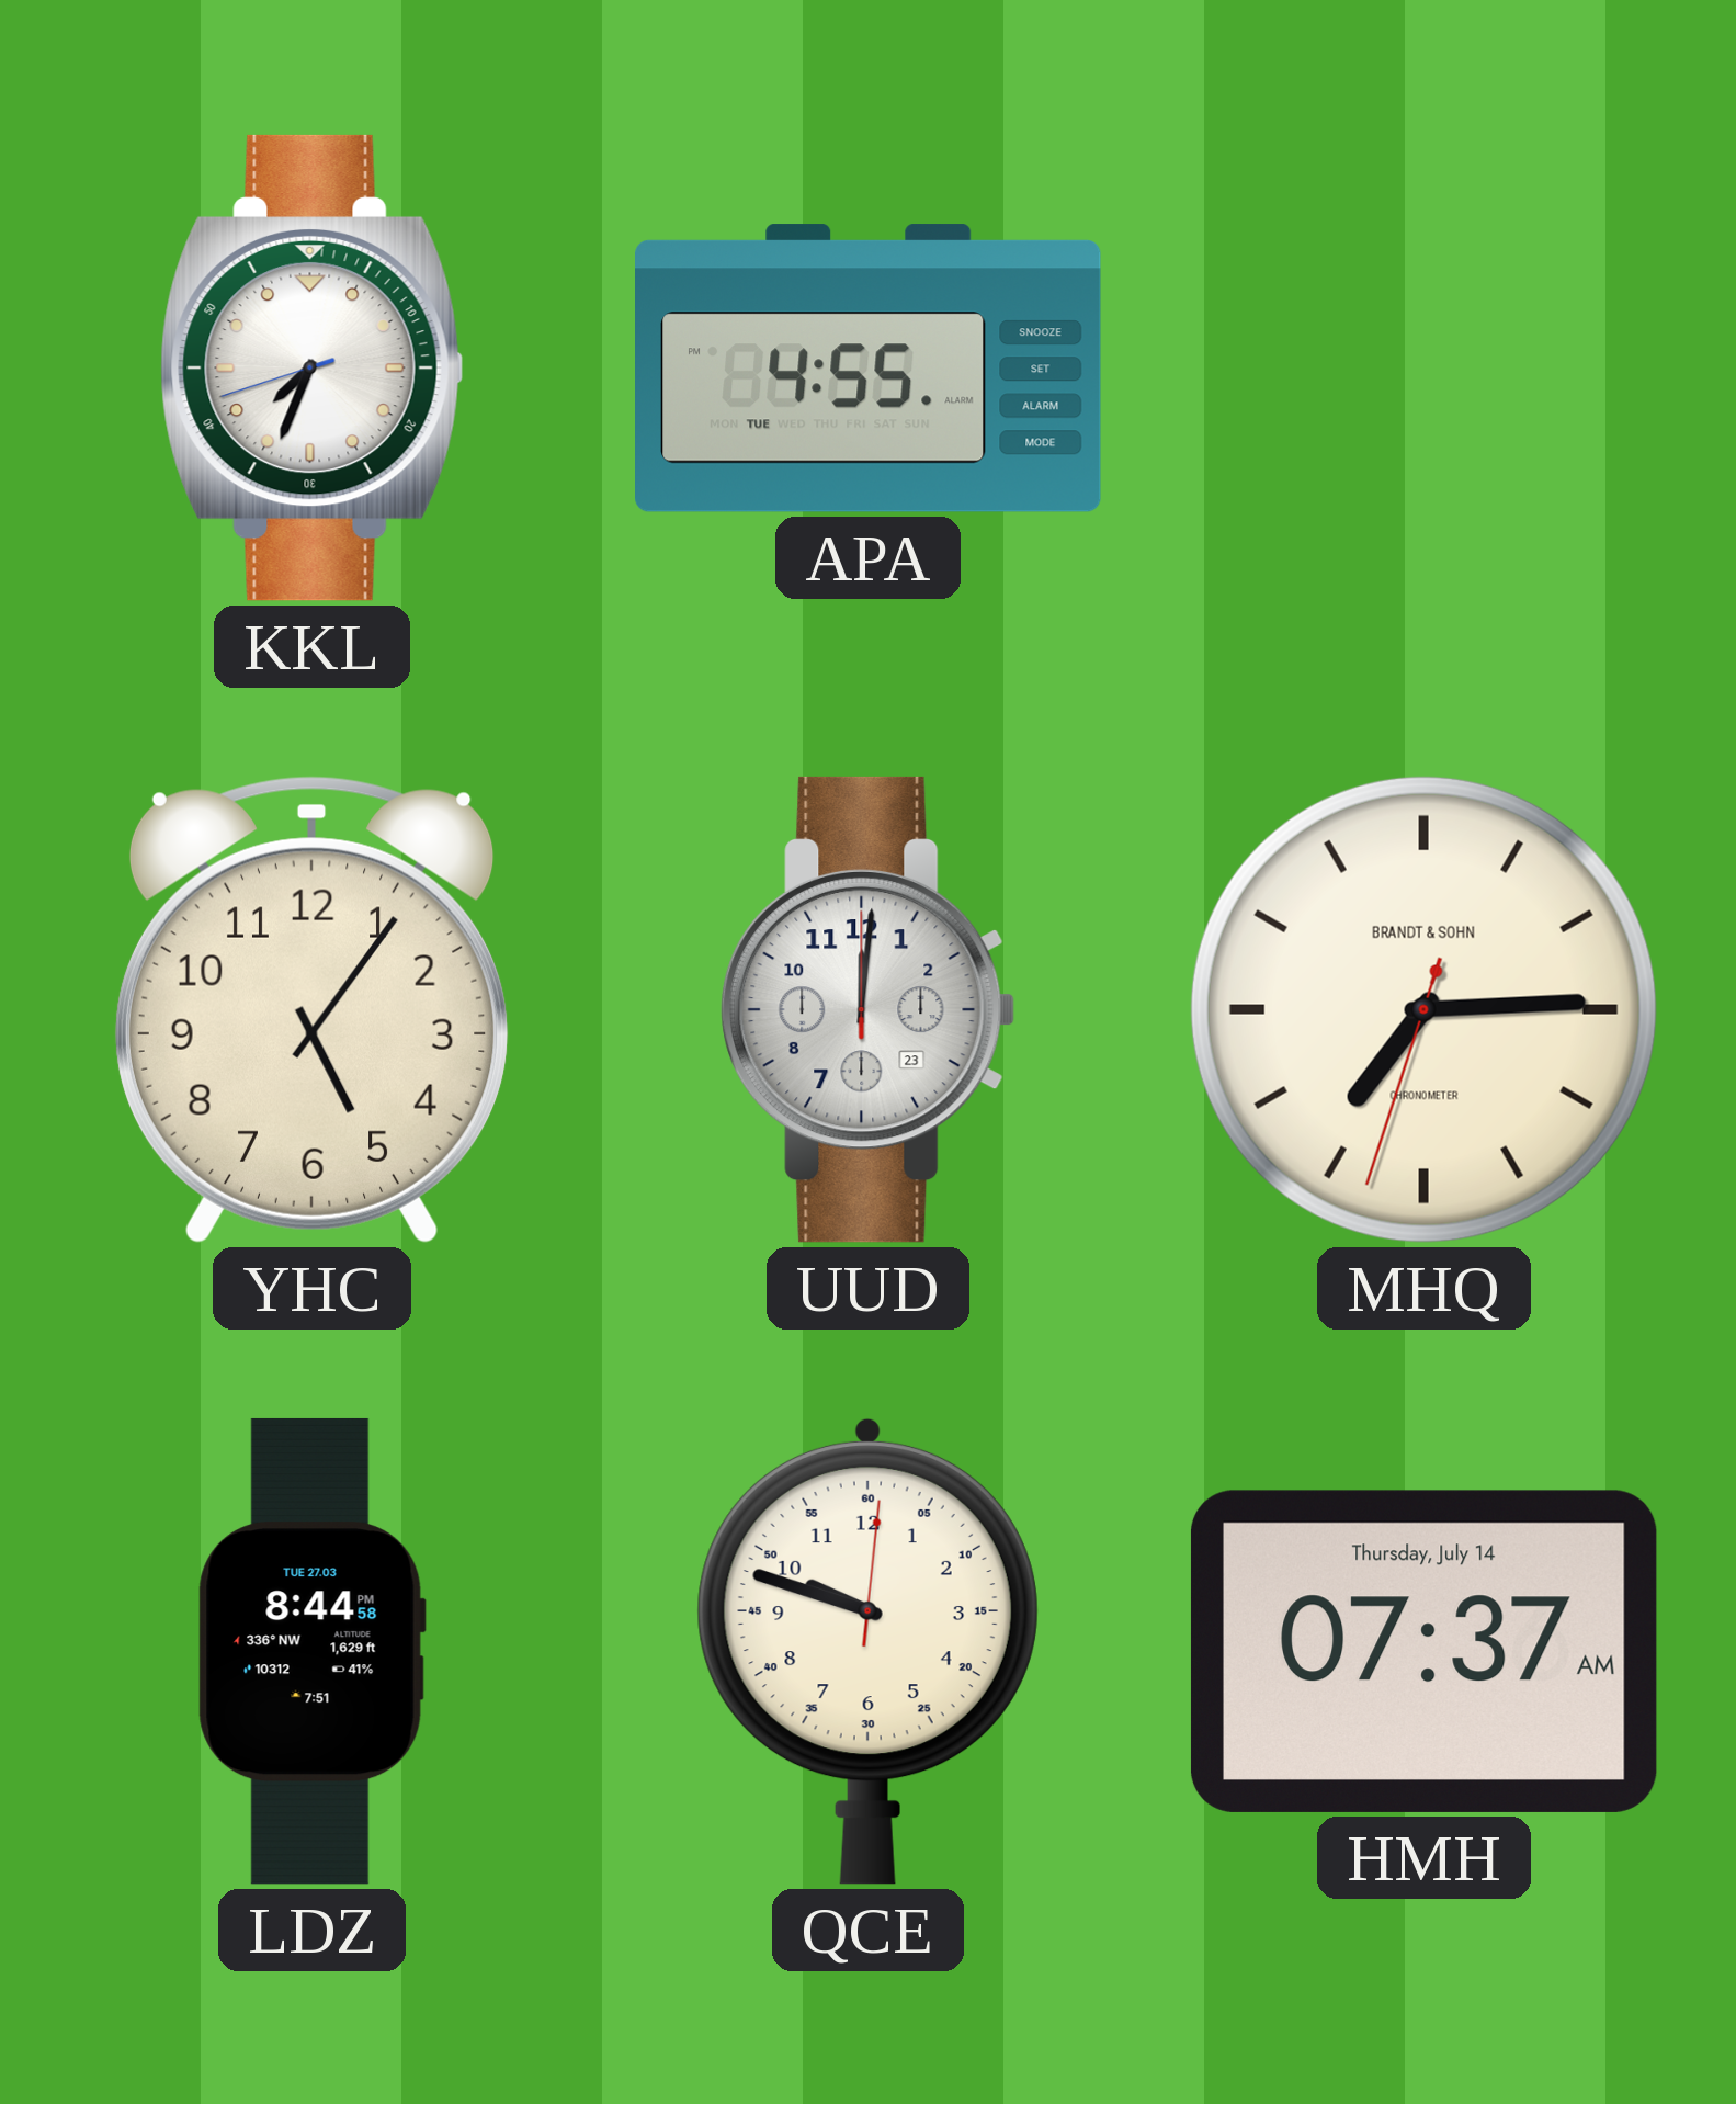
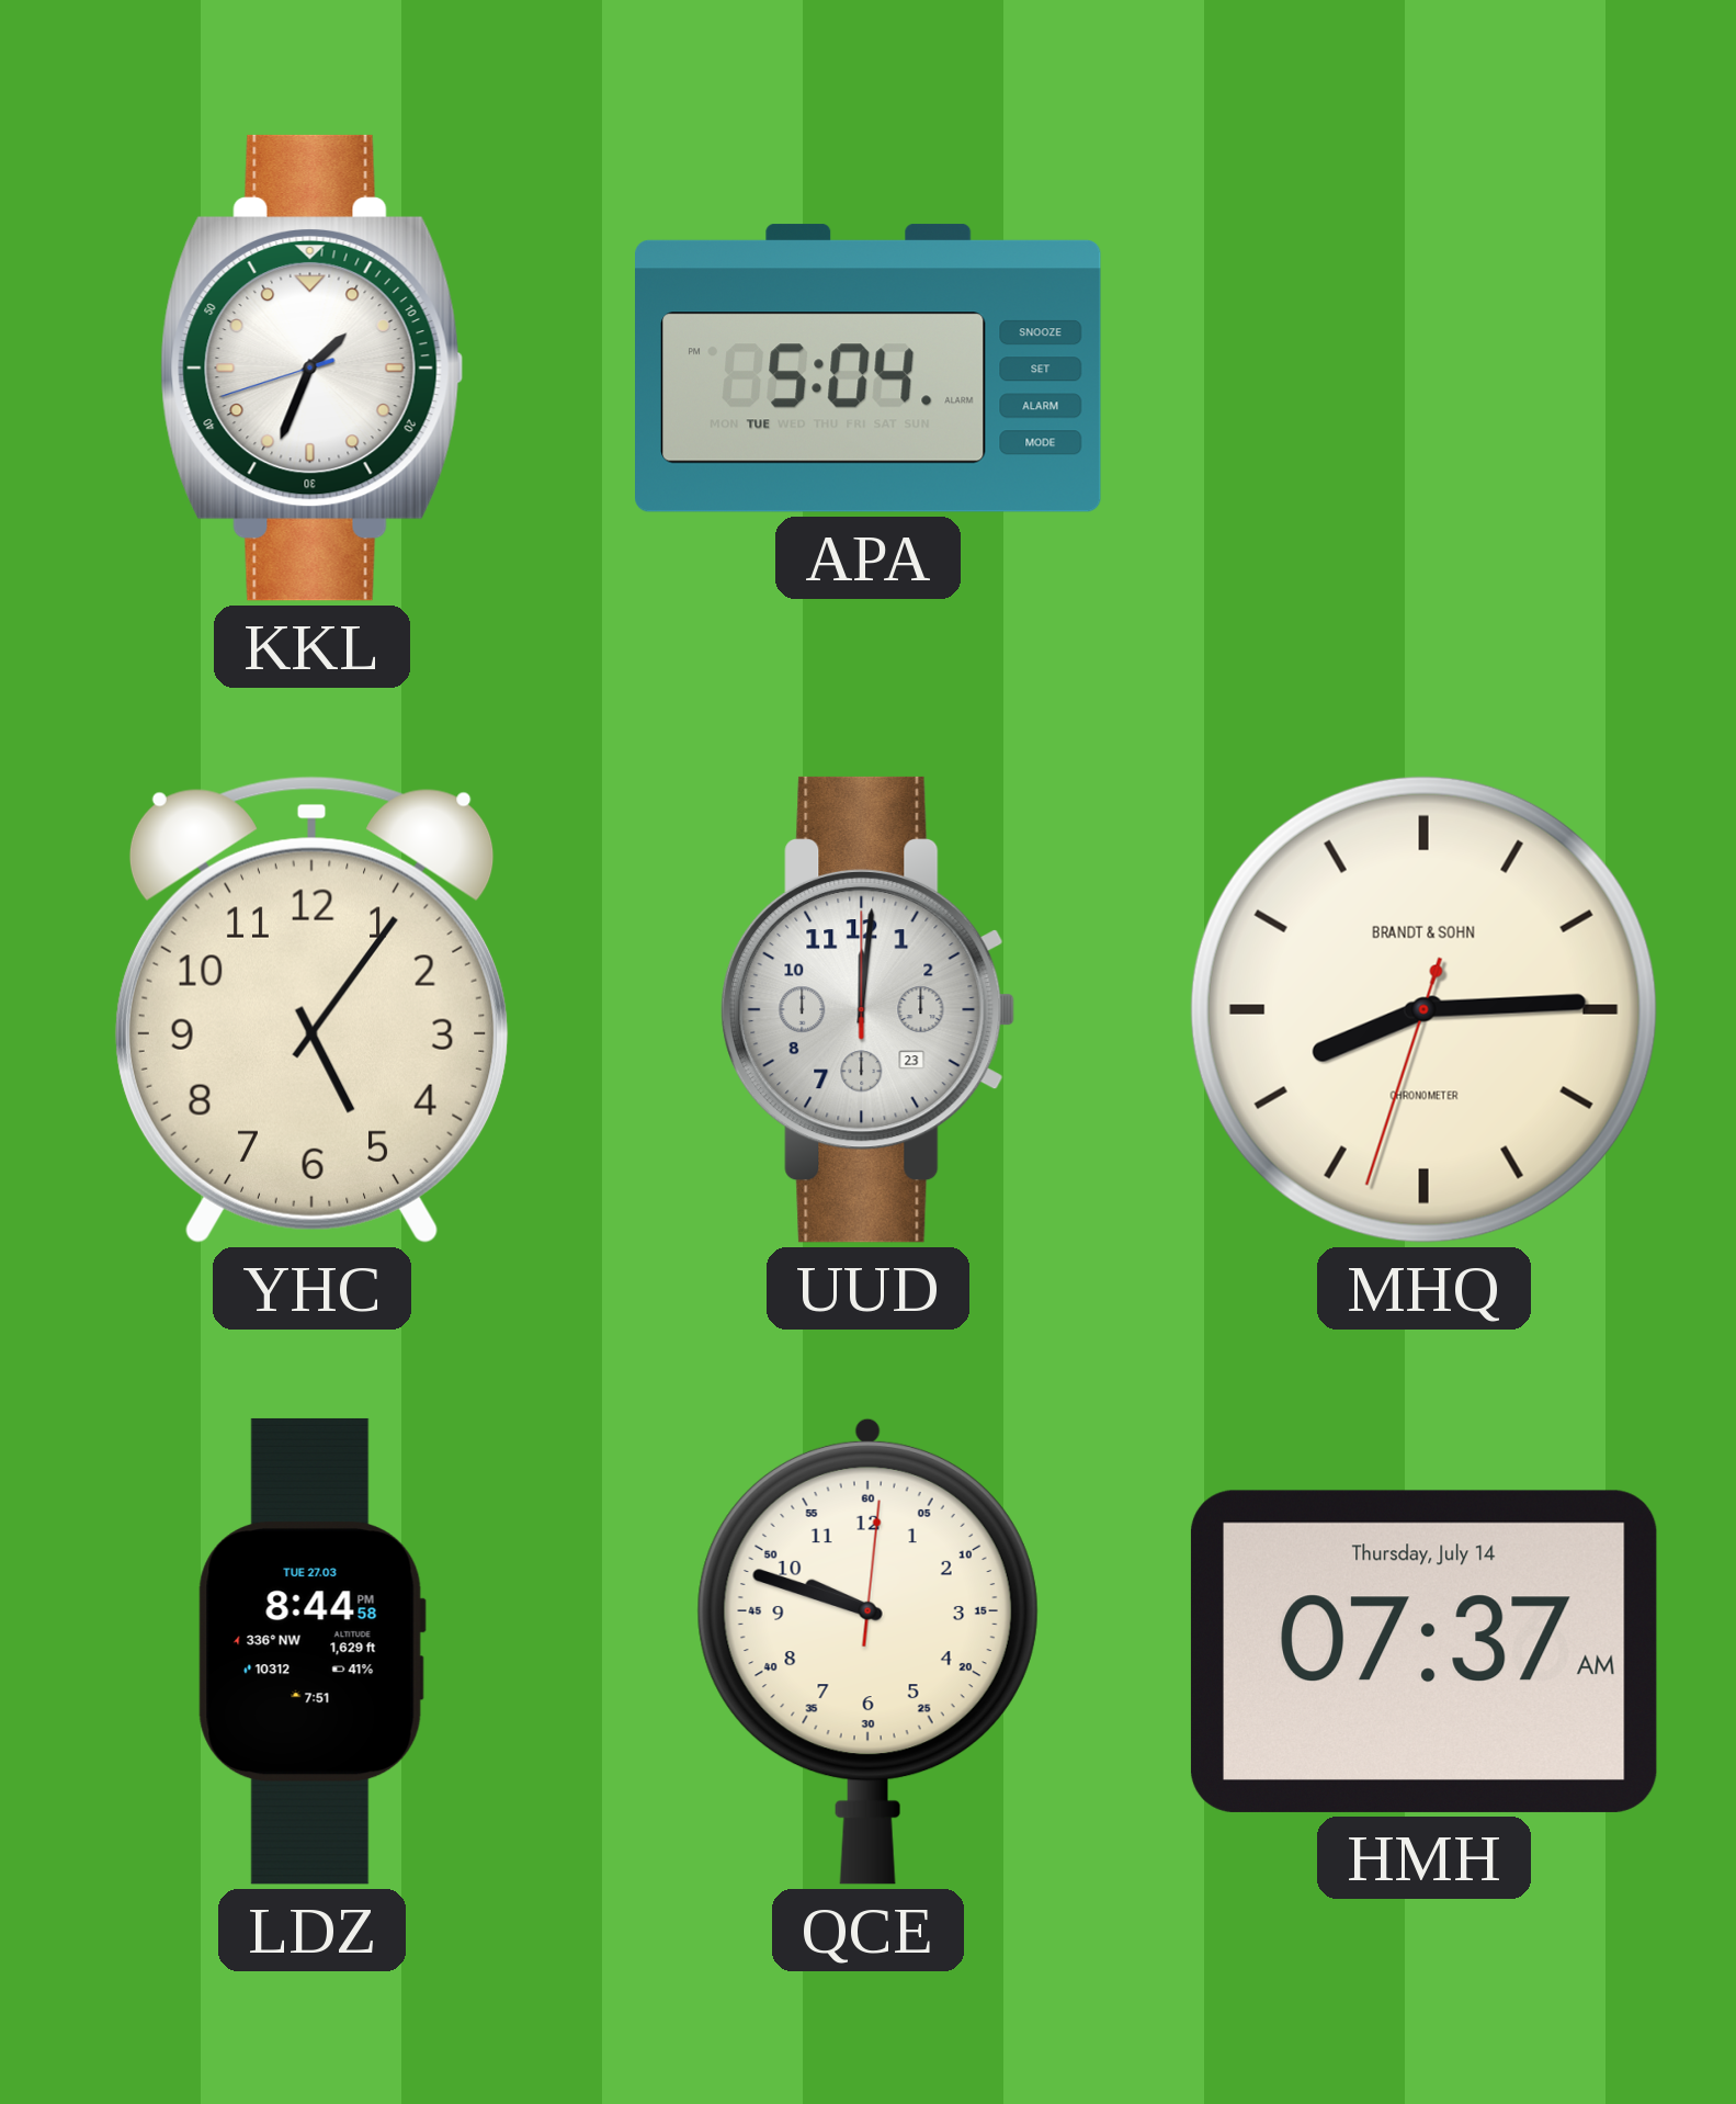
KKL: 7:33 -> 1:33 (313, 367)
APA: 4:55 -> 5:04 (869, 369)
MHQ: 7:14 -> 8:14 (1423, 1009)
